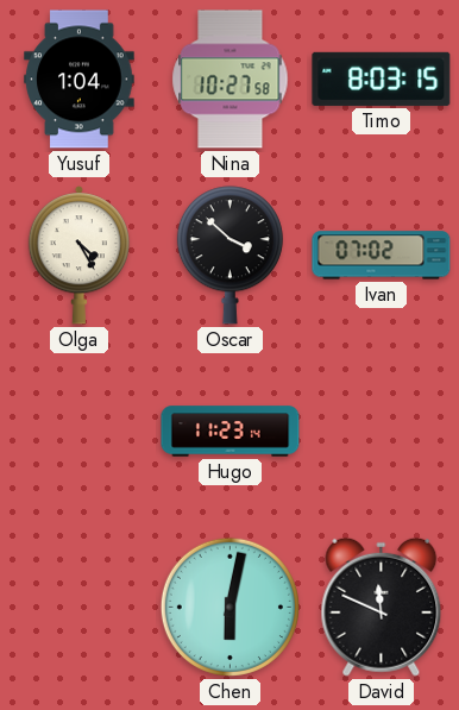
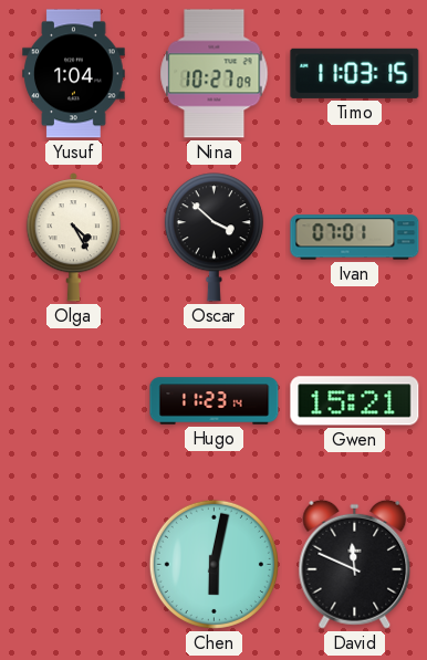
Nina: 10:27:58 -> 10:27:09 (215, 74)
Timo: 8:03 -> 11:03 (355, 73)
Ivan: 07:02 -> 07:01 (355, 238)
Gwen: none -> 15:21 (355, 401)
